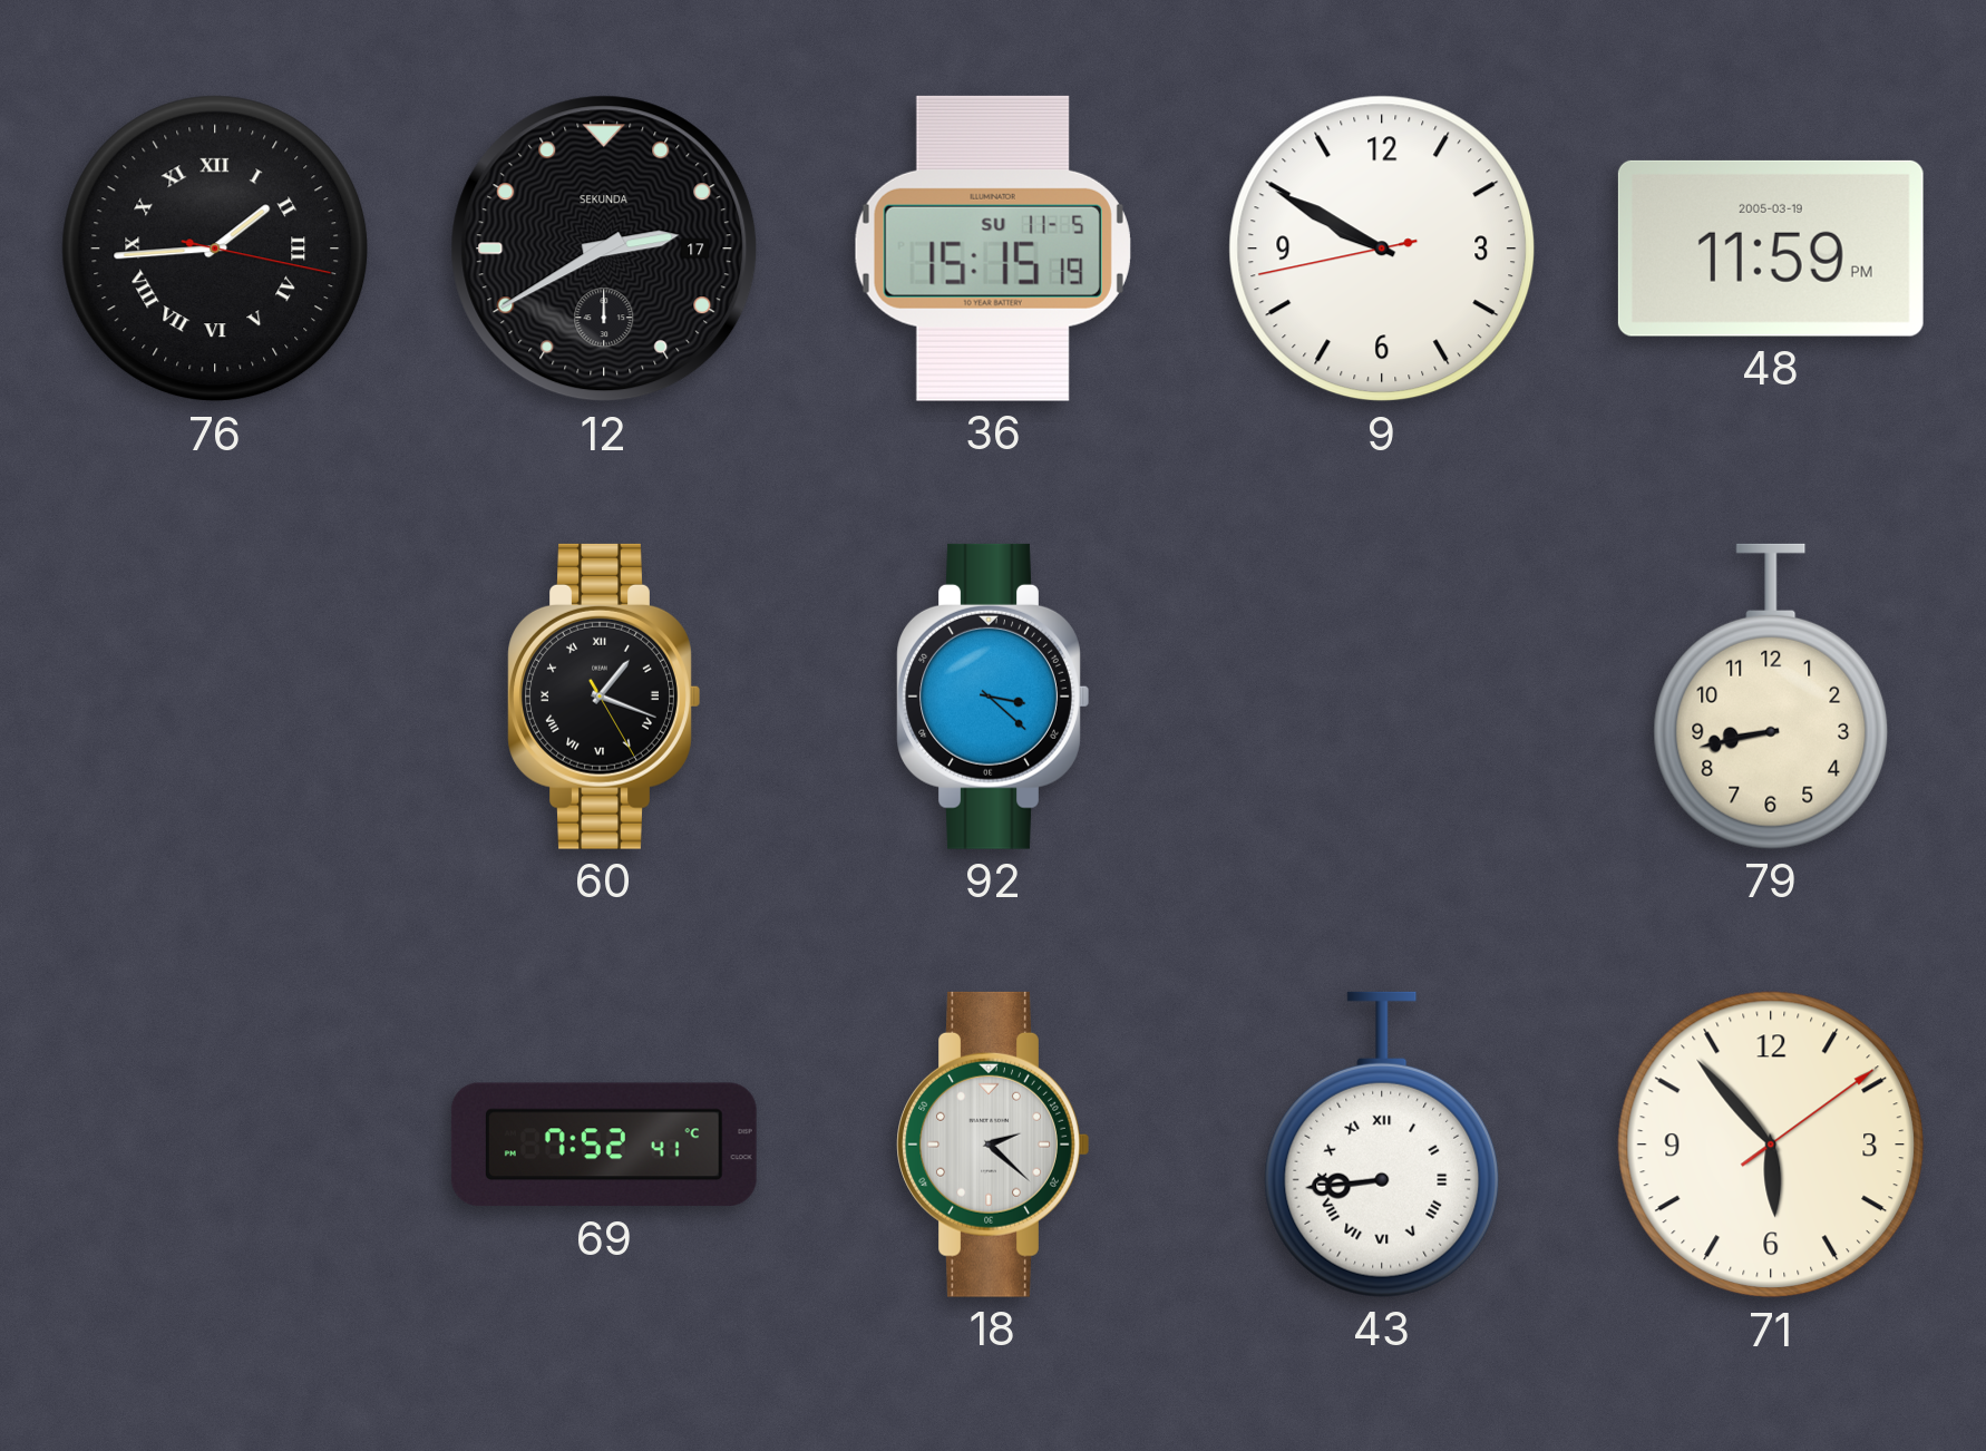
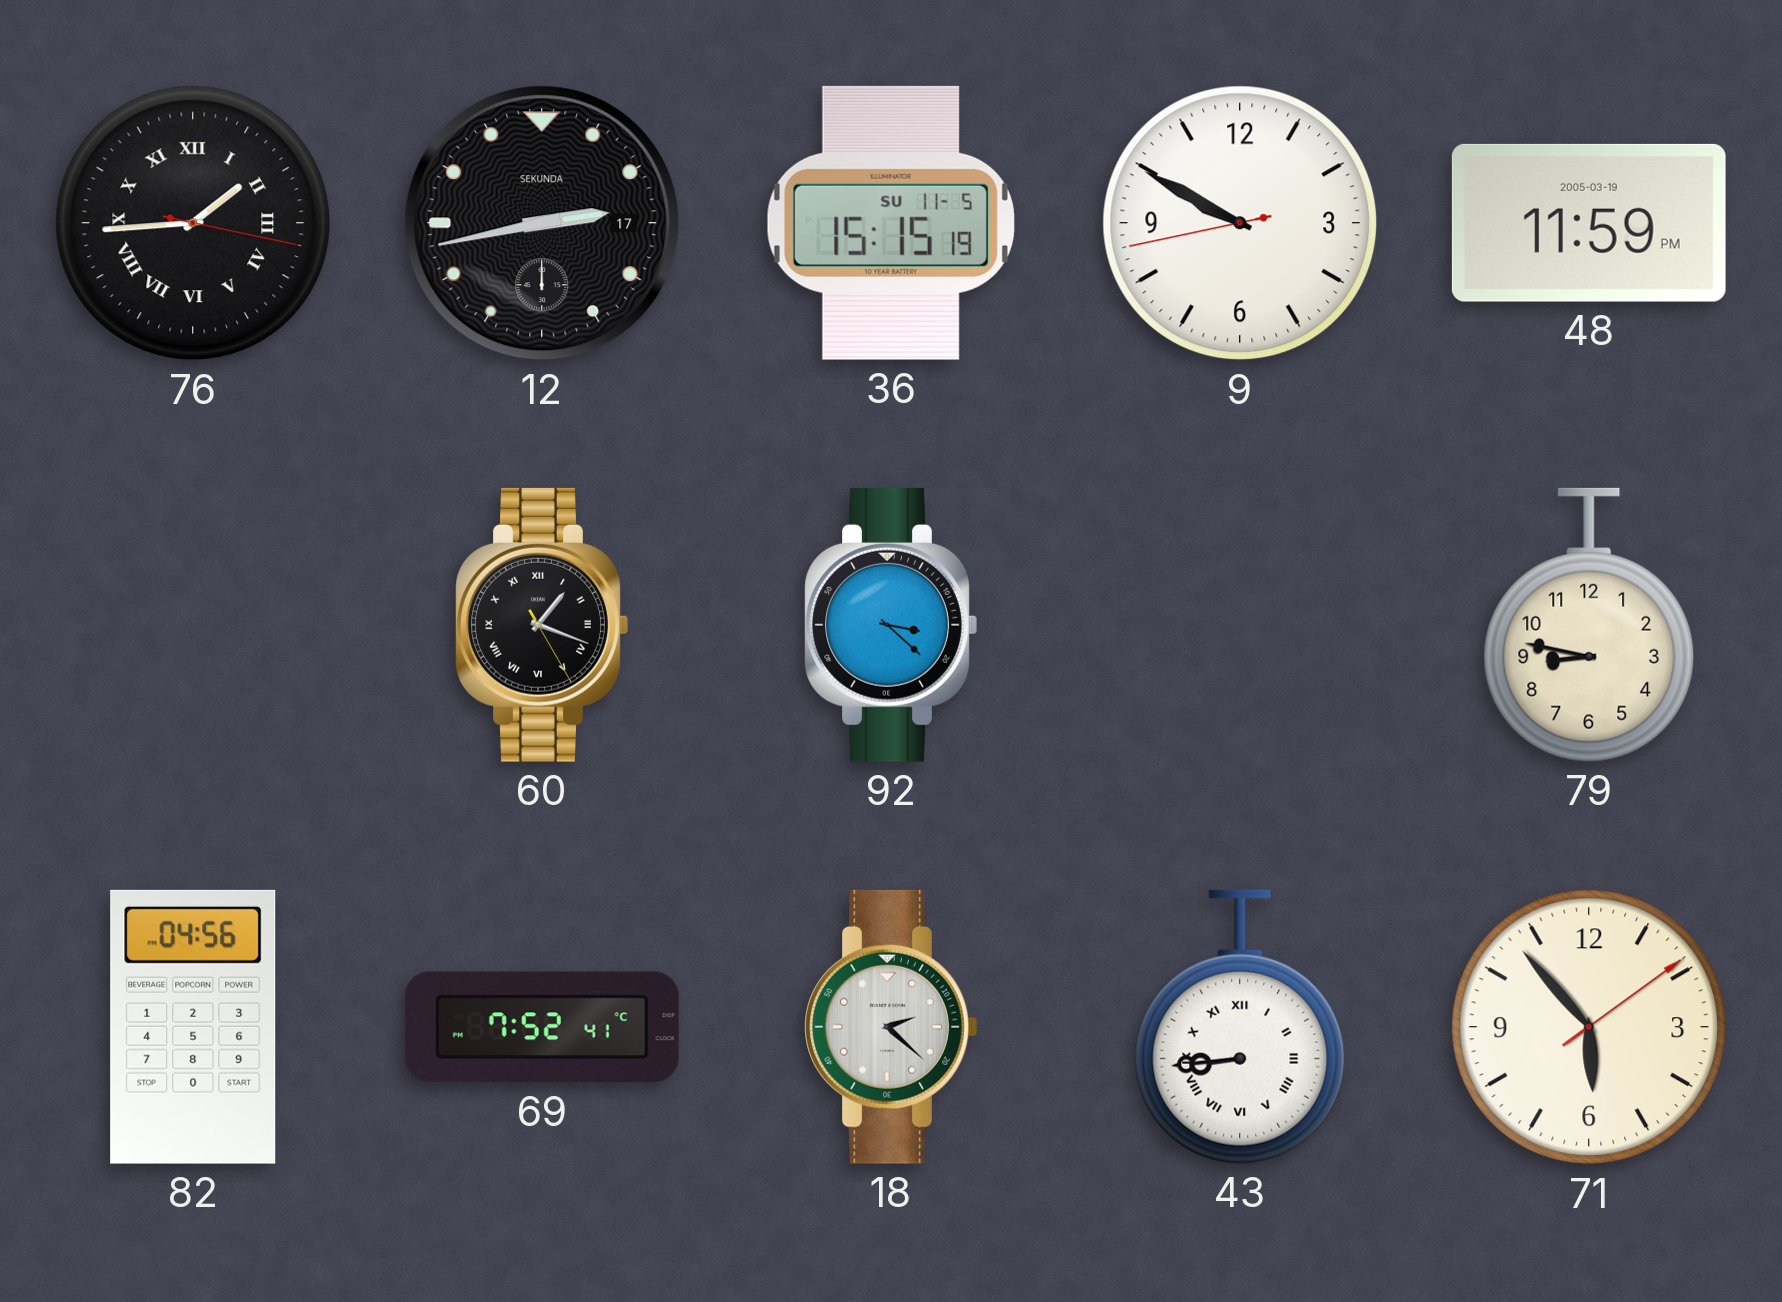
12: 2:40 -> 2:43 (542, 223)
79: 8:43 -> 8:47 (1589, 625)
82: none -> 04:56 (193, 1027)
